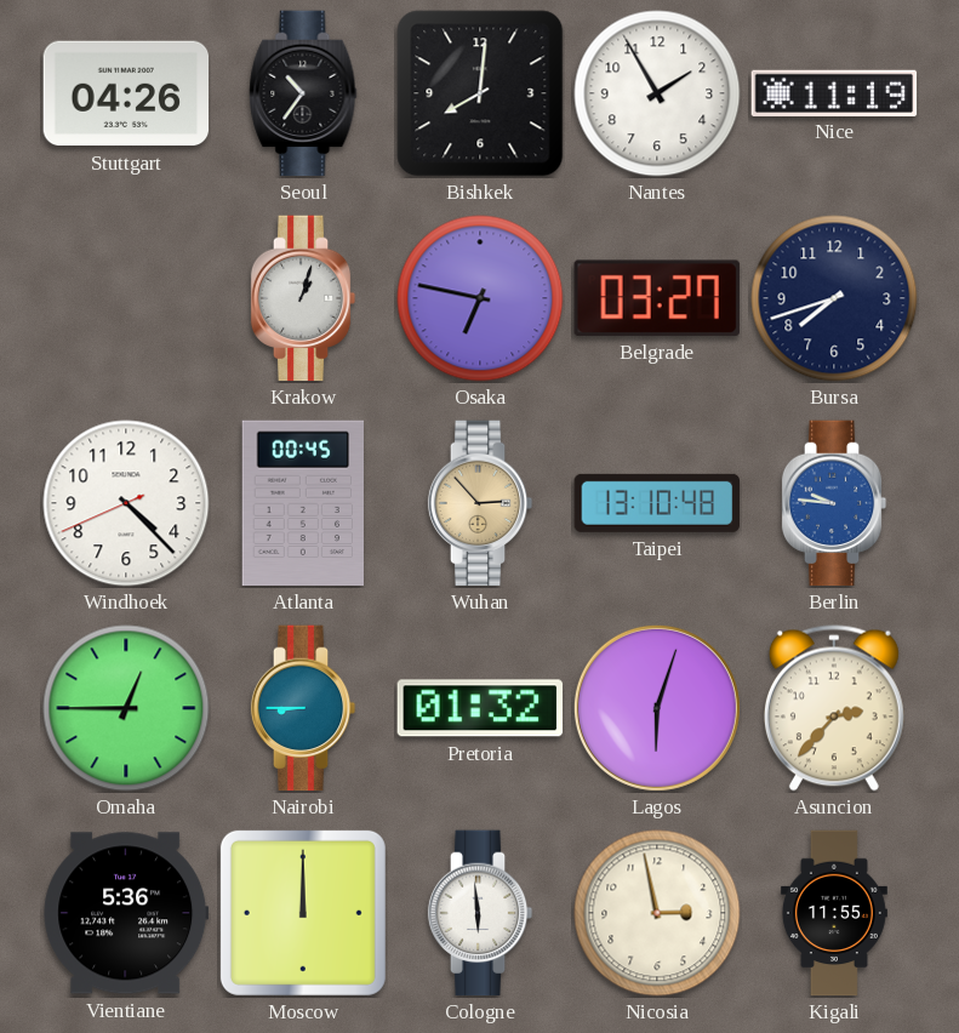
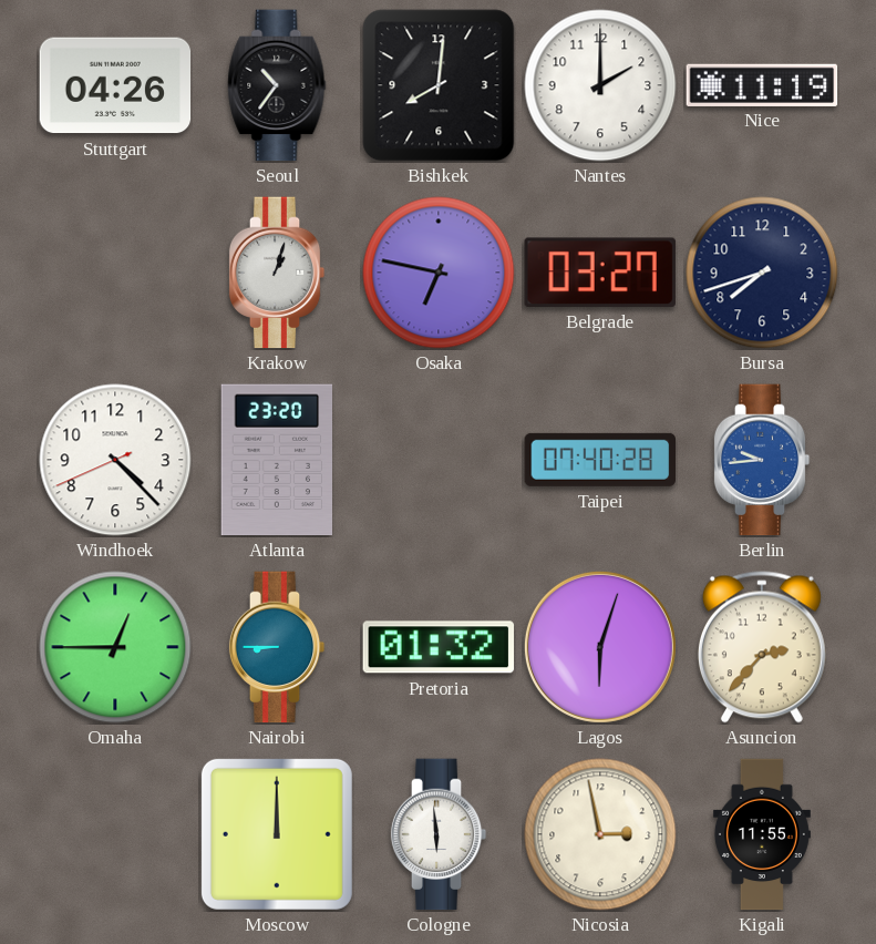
Nantes: 1:55 -> 2:00 (600, 85)
Atlanta: 00:45 -> 23:20 (276, 460)
Wuhan: 2:53 -> none (480, 503)
Taipei: 13:10 -> 07:40 (600, 460)
Berlin: 9:46 -> 9:44 (762, 460)
Vientiane: 5:36 -> none (126, 913)
